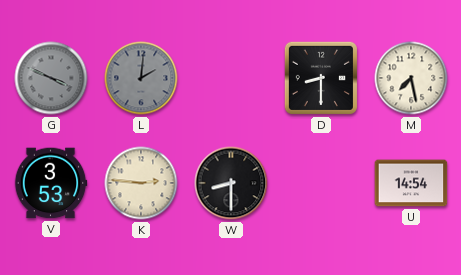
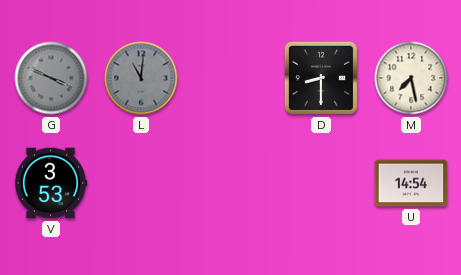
L: 2:01 -> 11:01 (141, 78)
K: 2:46 -> none (141, 183)
W: 8:30 -> none (231, 183)
